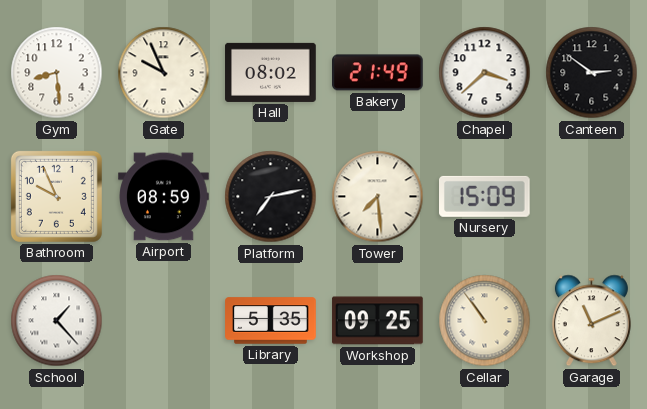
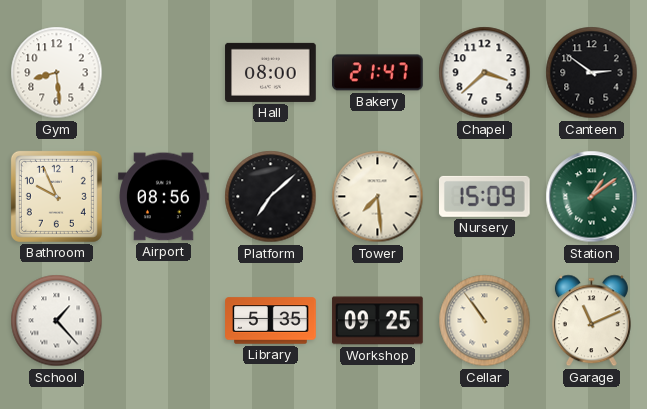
Gate: 9:56 -> none (164, 73)
Hall: 08:02 -> 08:00 (271, 72)
Bakery: 21:49 -> 21:47 (378, 73)
Airport: 08:59 -> 08:56 (164, 197)
Platform: 7:13 -> 7:08 (271, 197)
Station: none -> 1:09 (592, 197)
